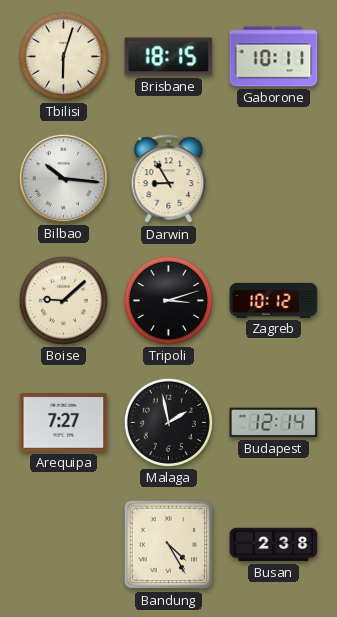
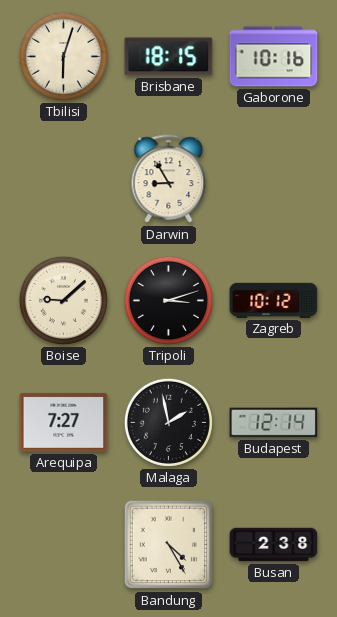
Gaborone: 10:11 -> 10:16 (274, 57)
Bilbao: 10:16 -> none (63, 178)
